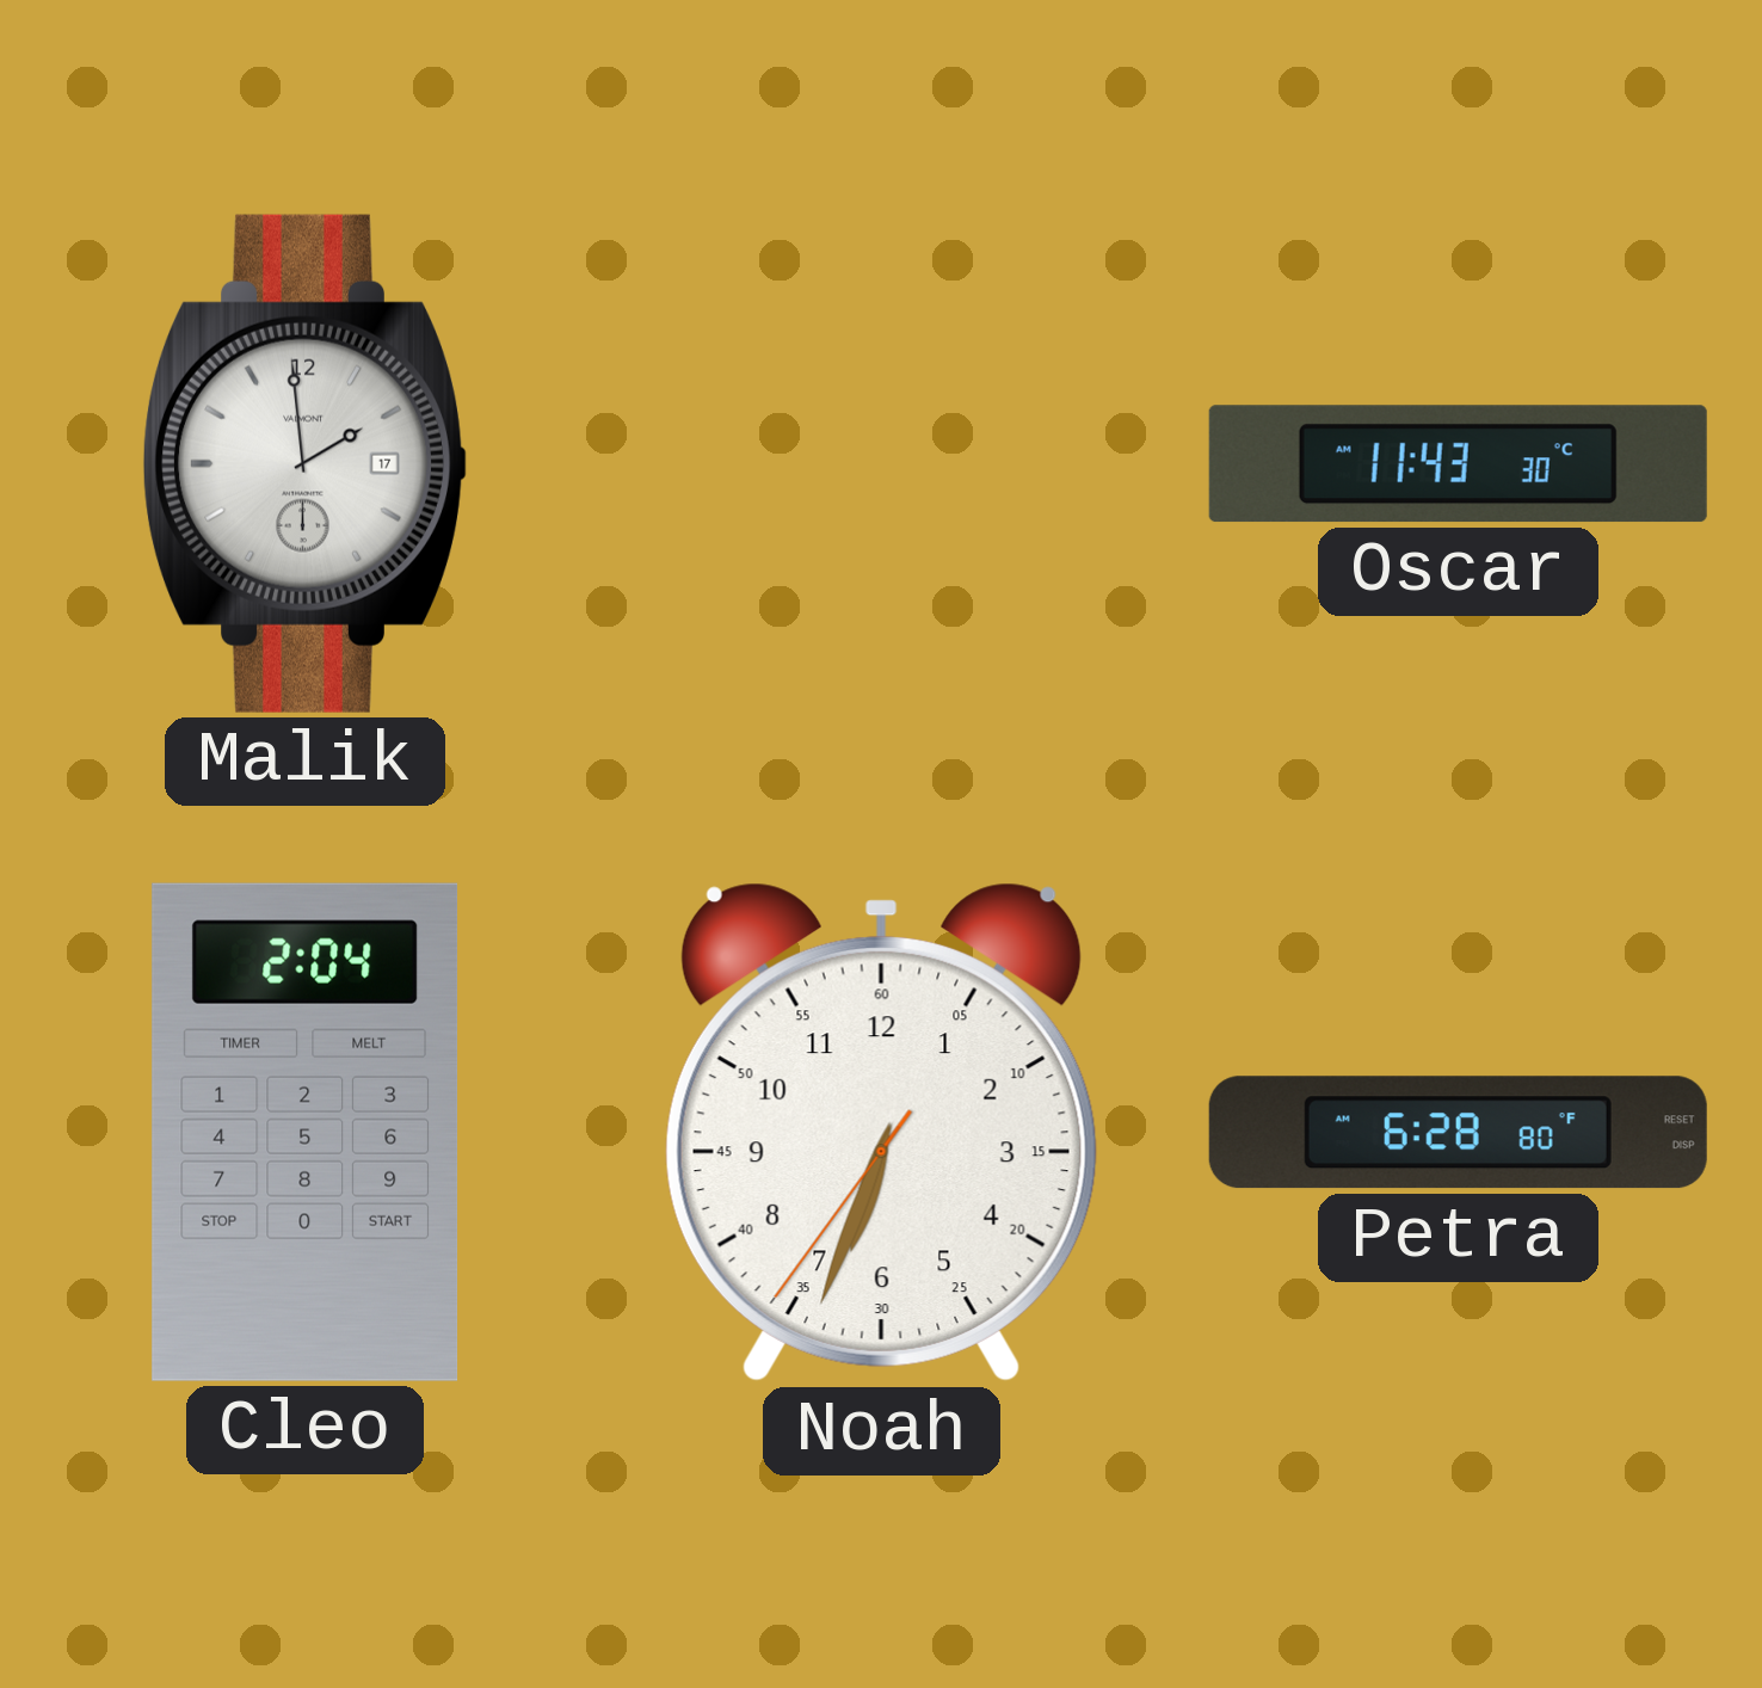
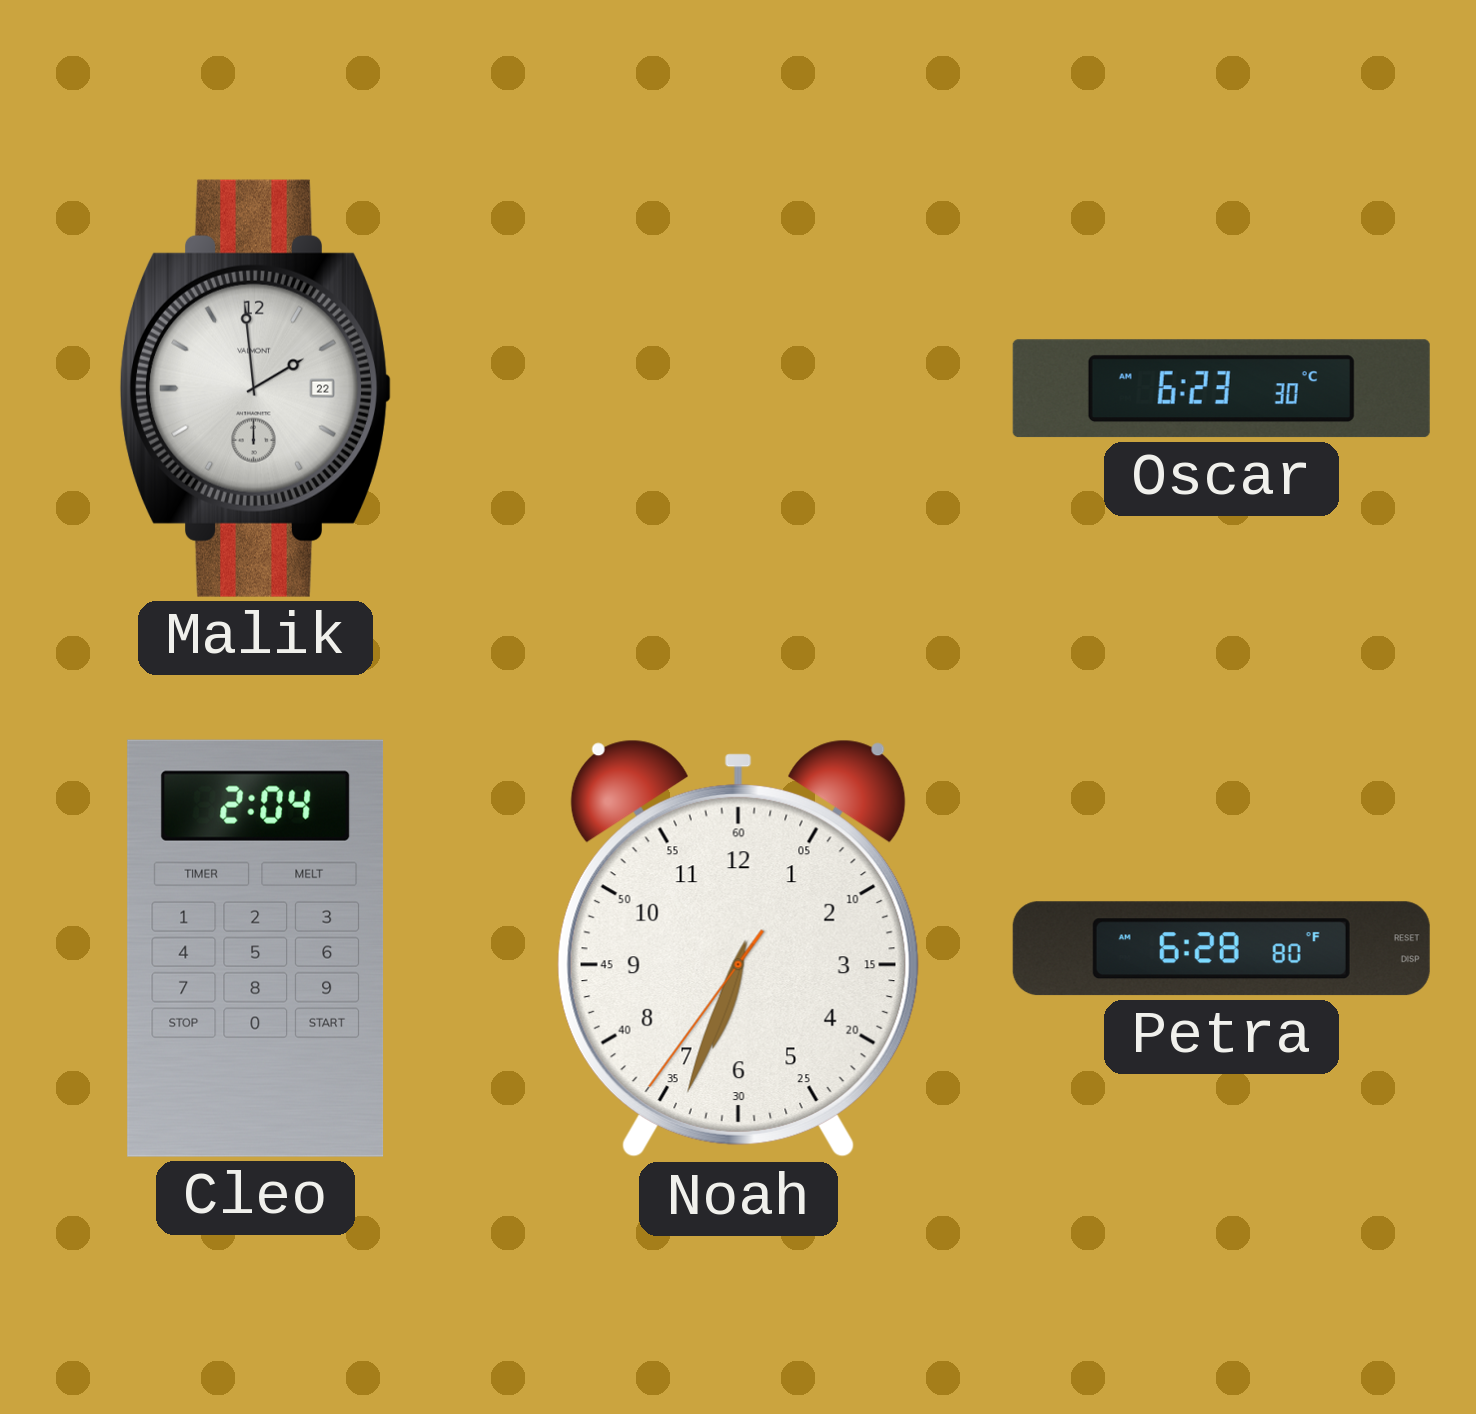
Malik date: 17 -> 22 (255, 388)
Oscar: 11:43 -> 6:23 (1221, 389)
